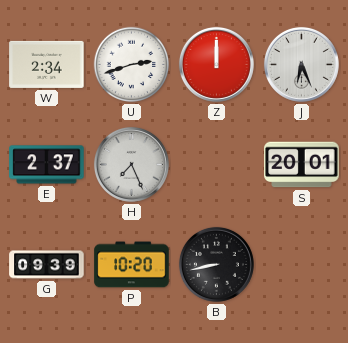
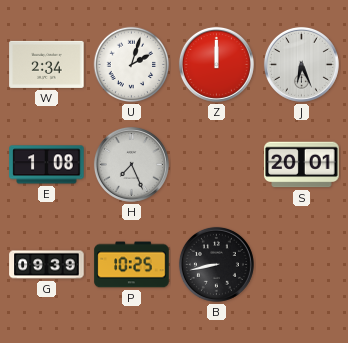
U: 2:42 -> 2:03 (132, 65)
E: 2:37 -> 1:08 (47, 165)
P: 10:20 -> 10:25 (132, 265)
